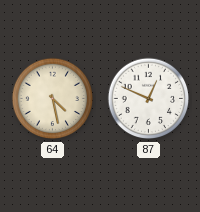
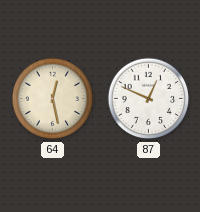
64: 4:28 -> 12:28 (53, 99)
